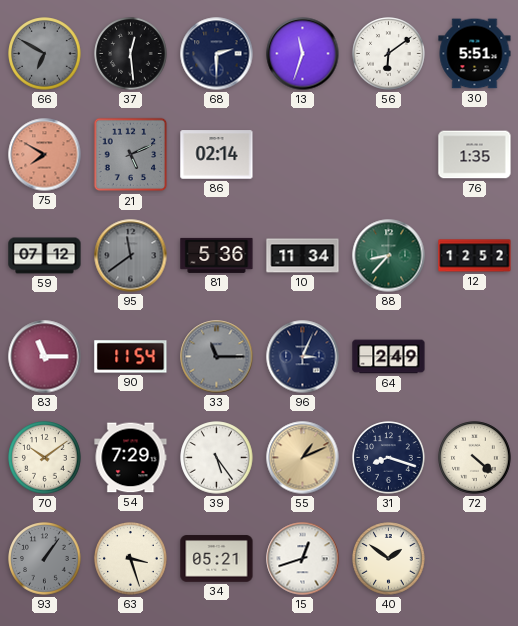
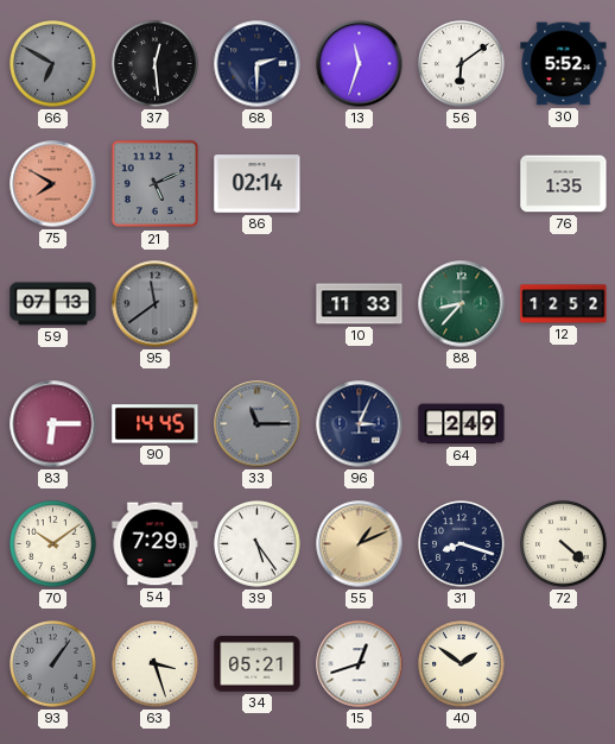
30: 5:51 -> 5:52 (564, 64)
59: 07:12 -> 07:13 (53, 304)
81: 5:36 -> none (217, 255)
10: 11:34 -> 11:33 (360, 304)
83: 11:15 -> 6:15 (53, 424)
90: 11:54 -> 14:45 (156, 424)
